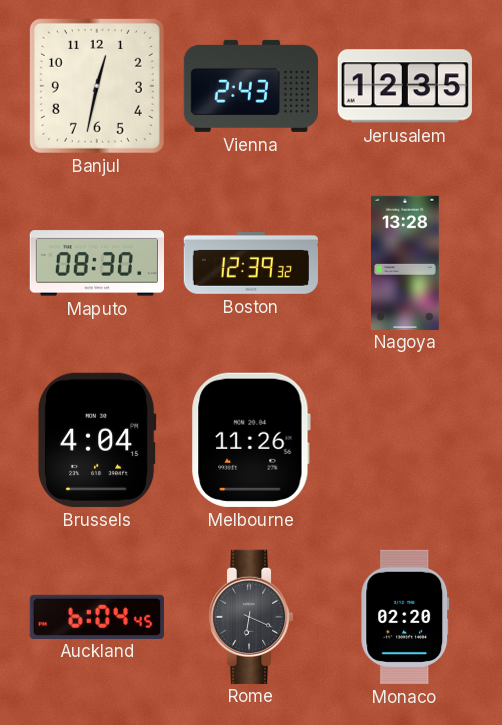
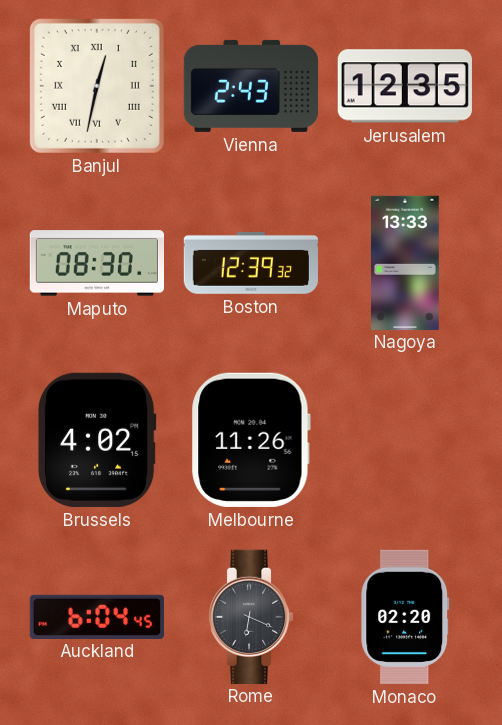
Banjul numerals: Arabic -> Roman (97, 86)
Nagoya: 13:28 -> 13:33 (406, 262)
Brussels: 4:04 -> 4:02 (97, 440)
